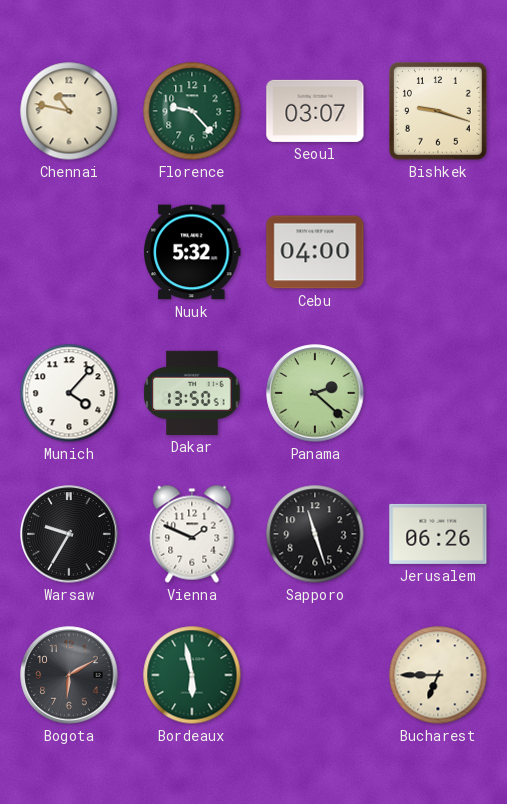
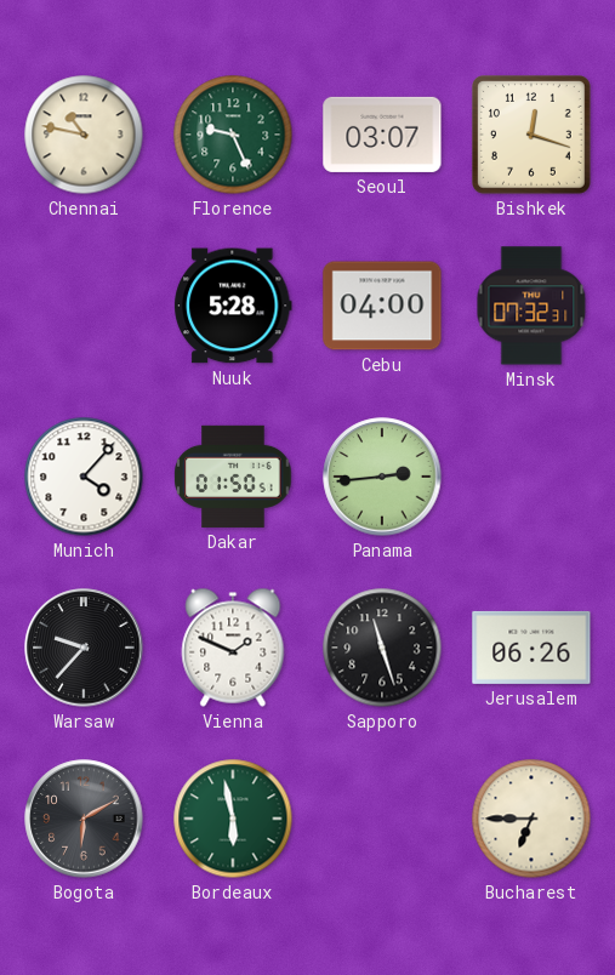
Florence: 9:23 -> 9:26 (233, 135)
Bishkek: 9:18 -> 12:18 (533, 136)
Nuuk: 5:32 -> 5:28 (233, 306)
Minsk: none -> 07:32 (531, 306)
Dakar: 13:50 -> 01:50 (233, 477)
Panama: 2:22 -> 2:44 (382, 477)
Warsaw: 9:35 -> 9:37 (84, 648)
